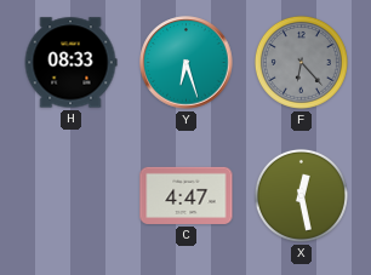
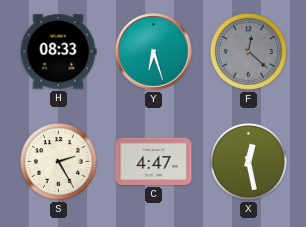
F: 6:23 -> 12:22 (248, 51)
S: none -> 2:25 (58, 161)
